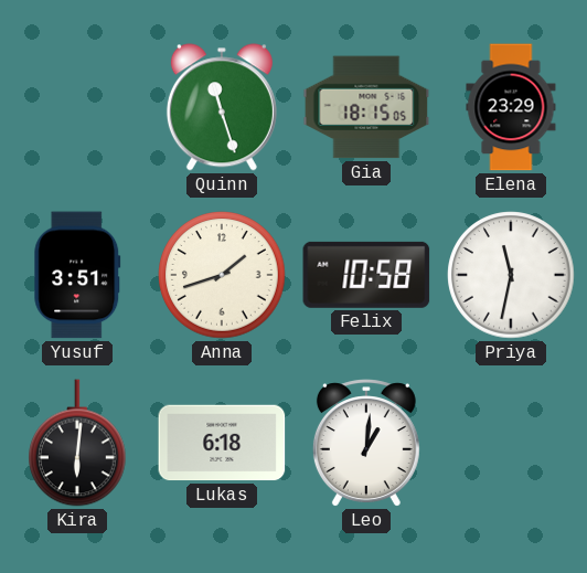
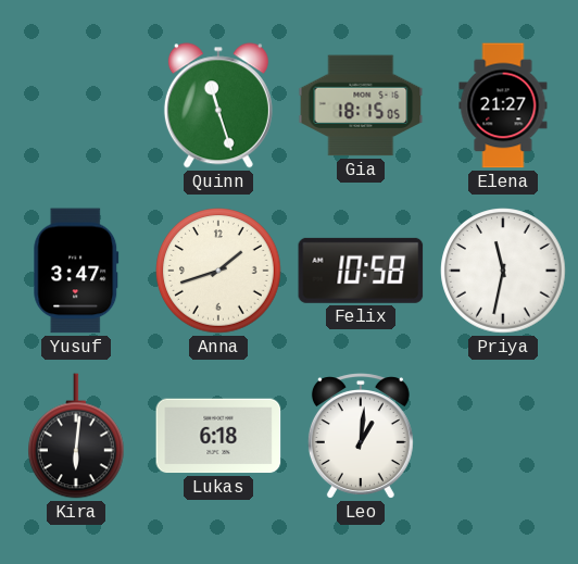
Elena: 23:29 -> 21:27 (503, 105)
Yusuf: 3:51 -> 3:47 (76, 271)
